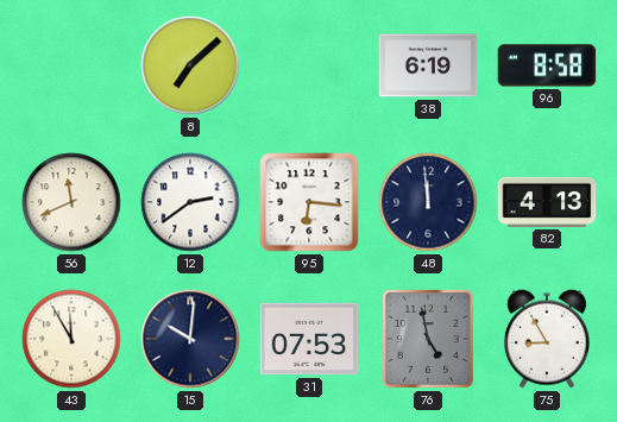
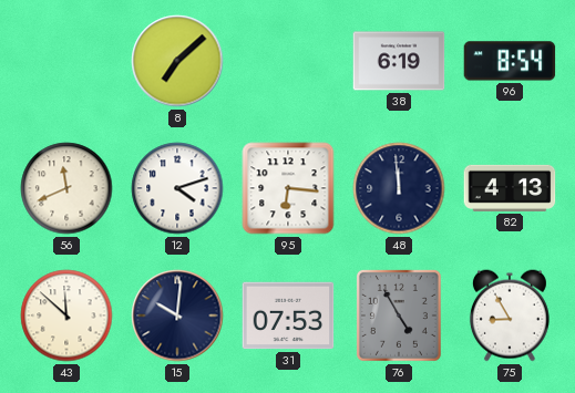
96: 8:58 -> 8:54 (510, 61)
12: 2:39 -> 4:12 (177, 188)
43: 11:55 -> 11:52 (66, 316)
76: 4:58 -> 4:55 (399, 316)
